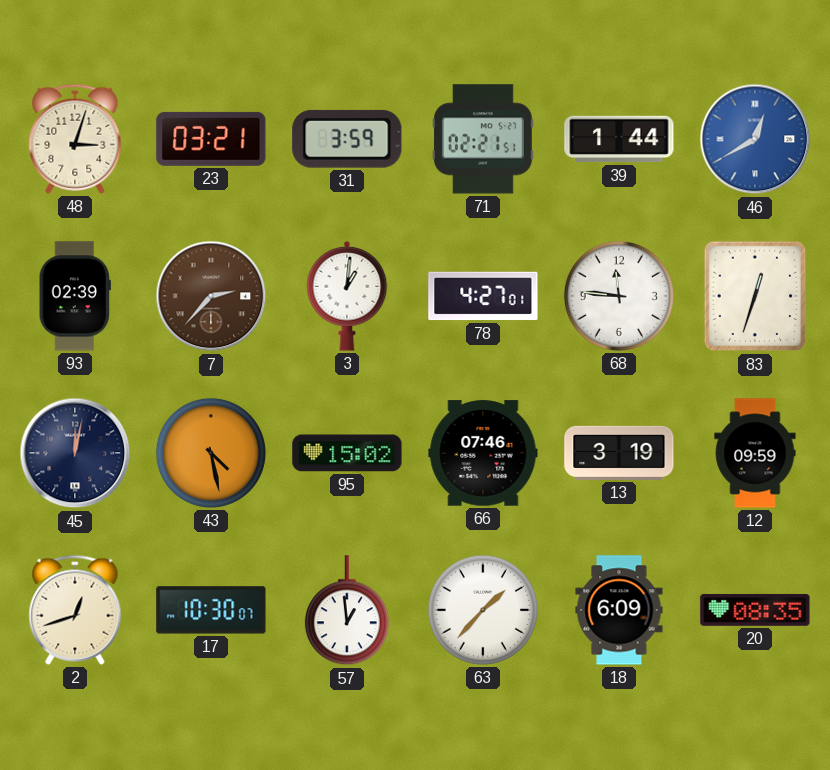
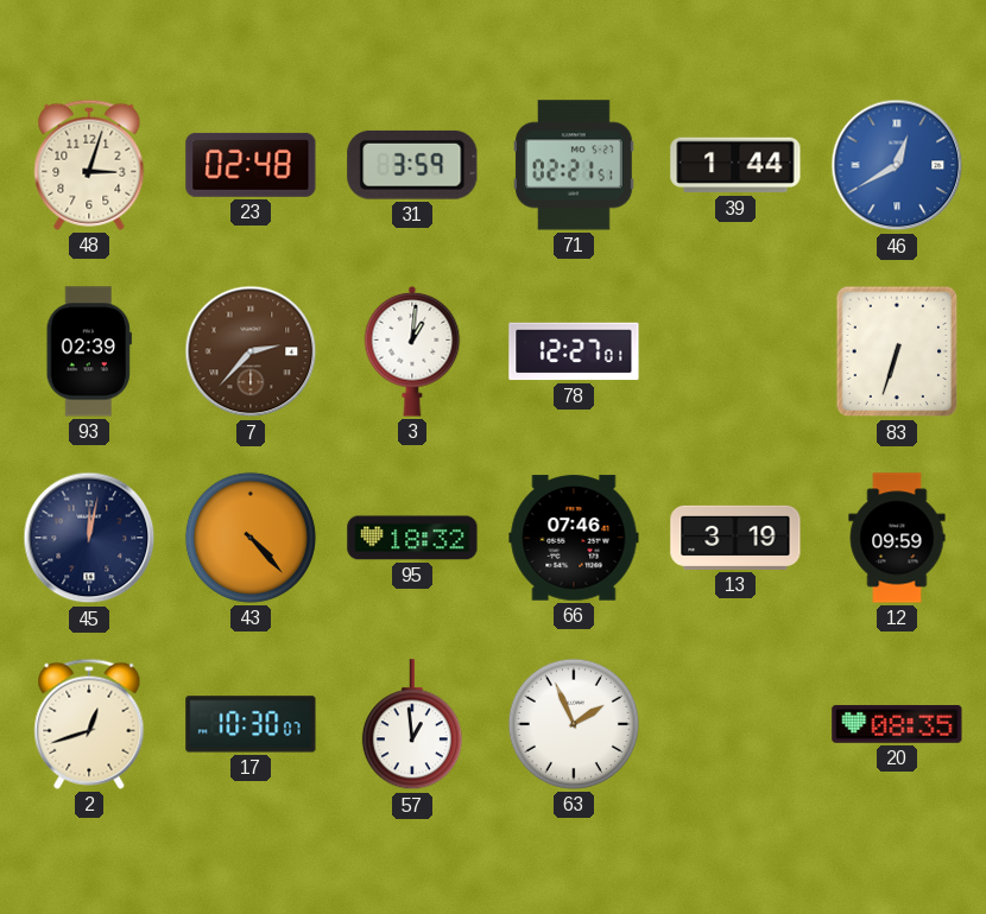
23: 03:21 -> 02:48 (251, 165)
78: 4:27 -> 12:27 (574, 351)
68: 11:46 -> none (619, 296)
83: 12:33 -> 6:33 (897, 351)
43: 4:28 -> 4:23 (251, 538)
95: 15:02 -> 18:32 (412, 538)
63: 1:37 -> 1:56 (574, 724)
18: 6:09 -> none (619, 610)
